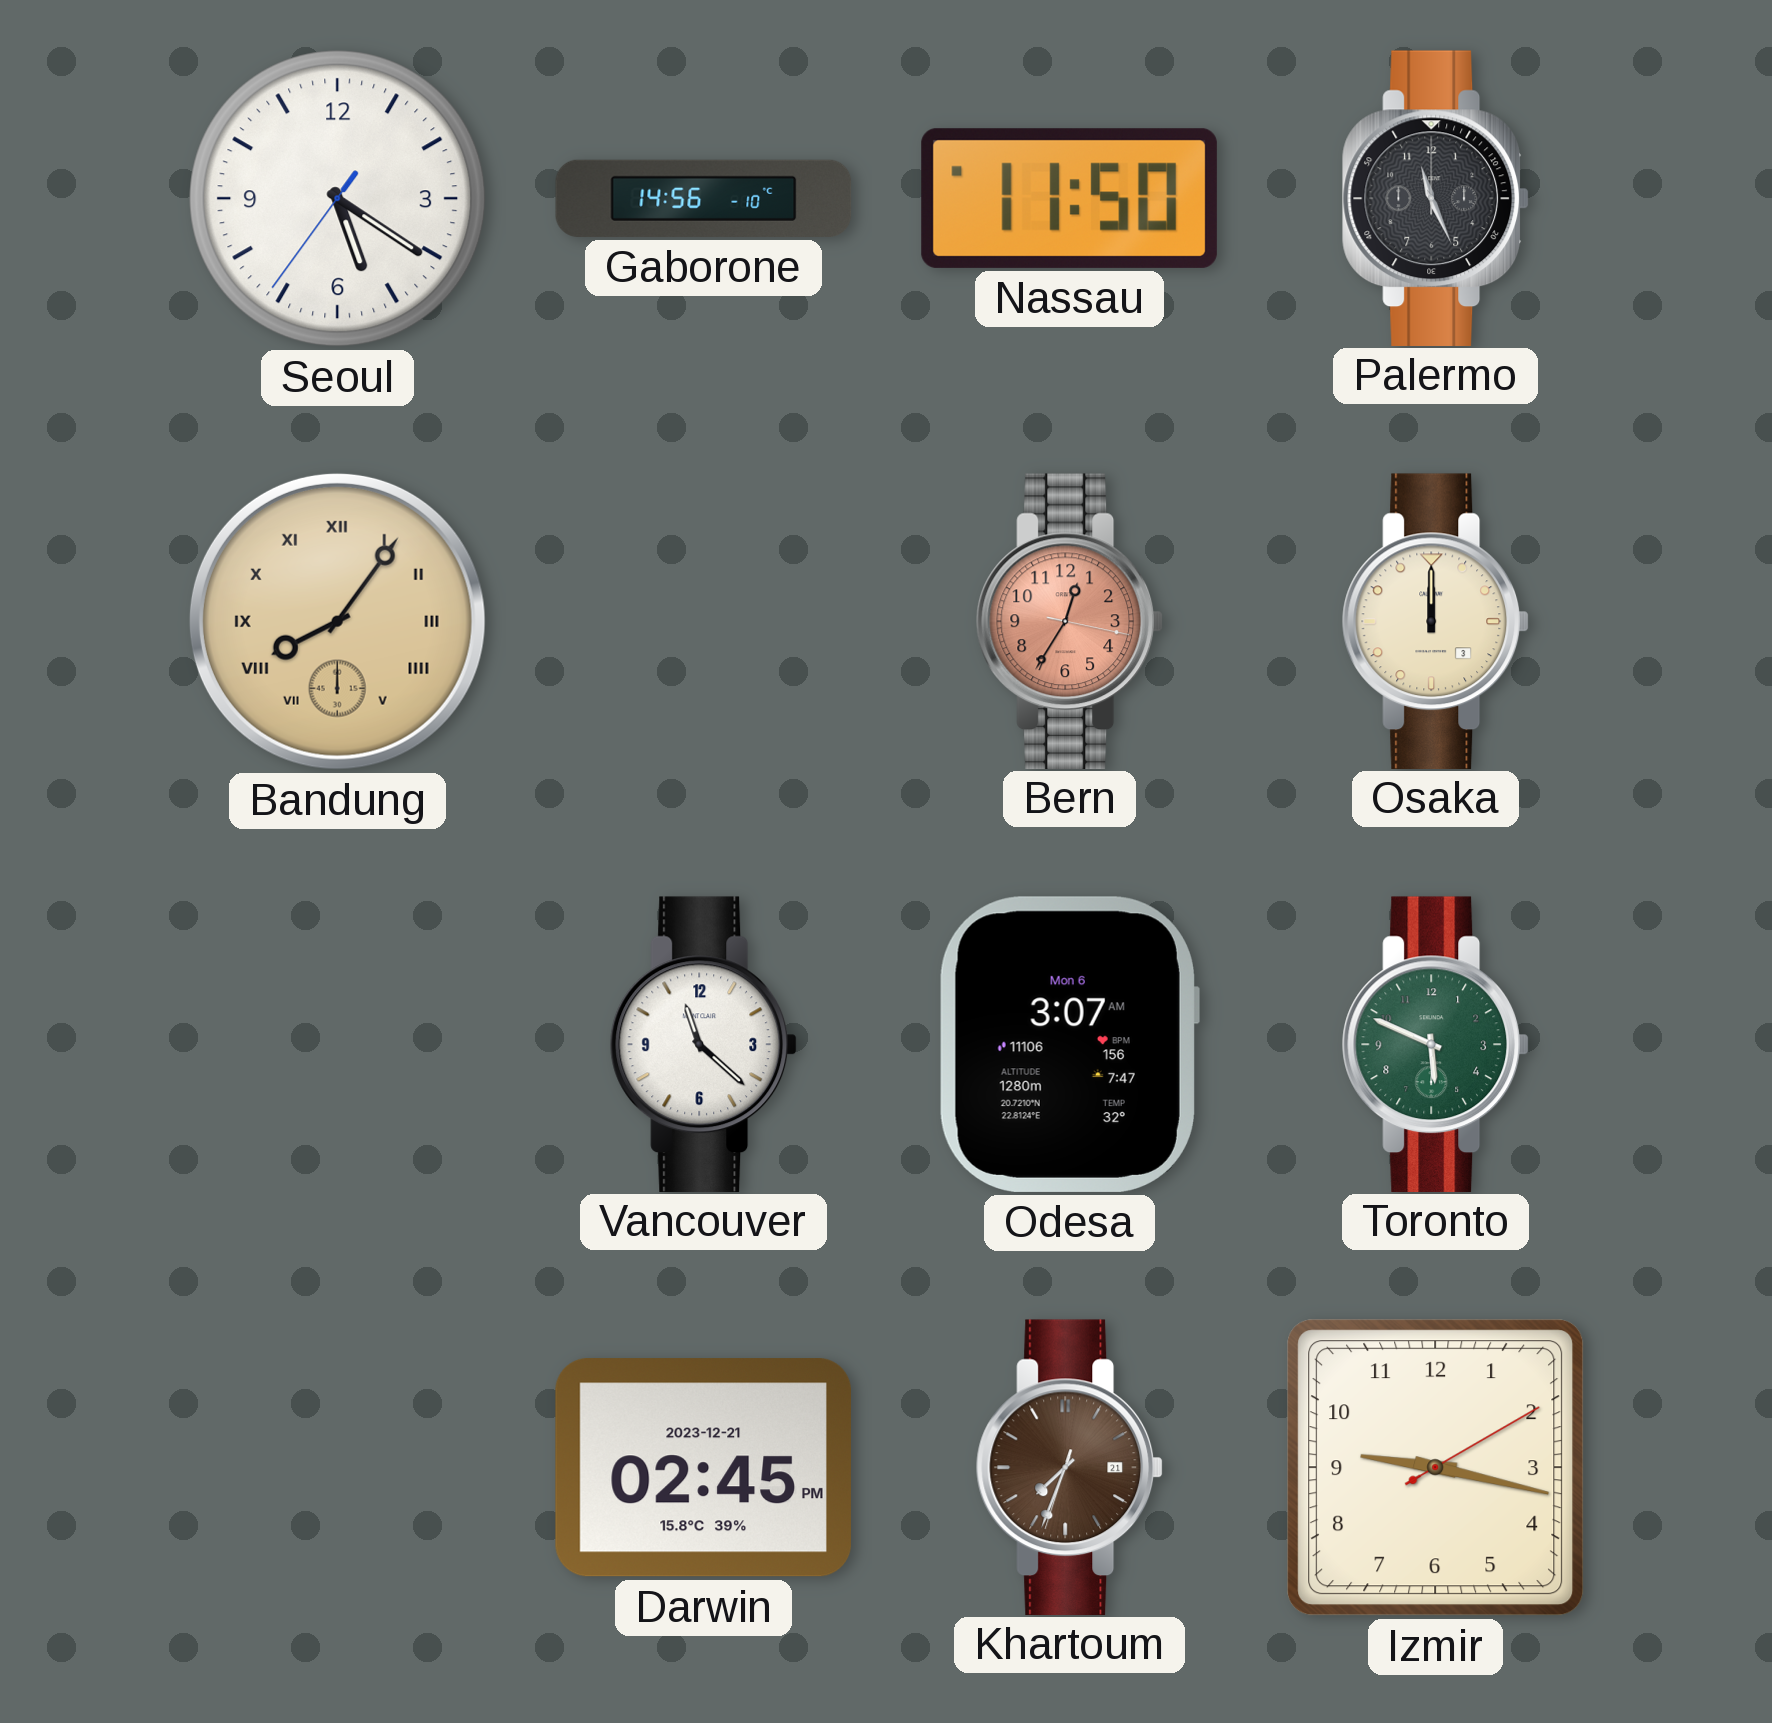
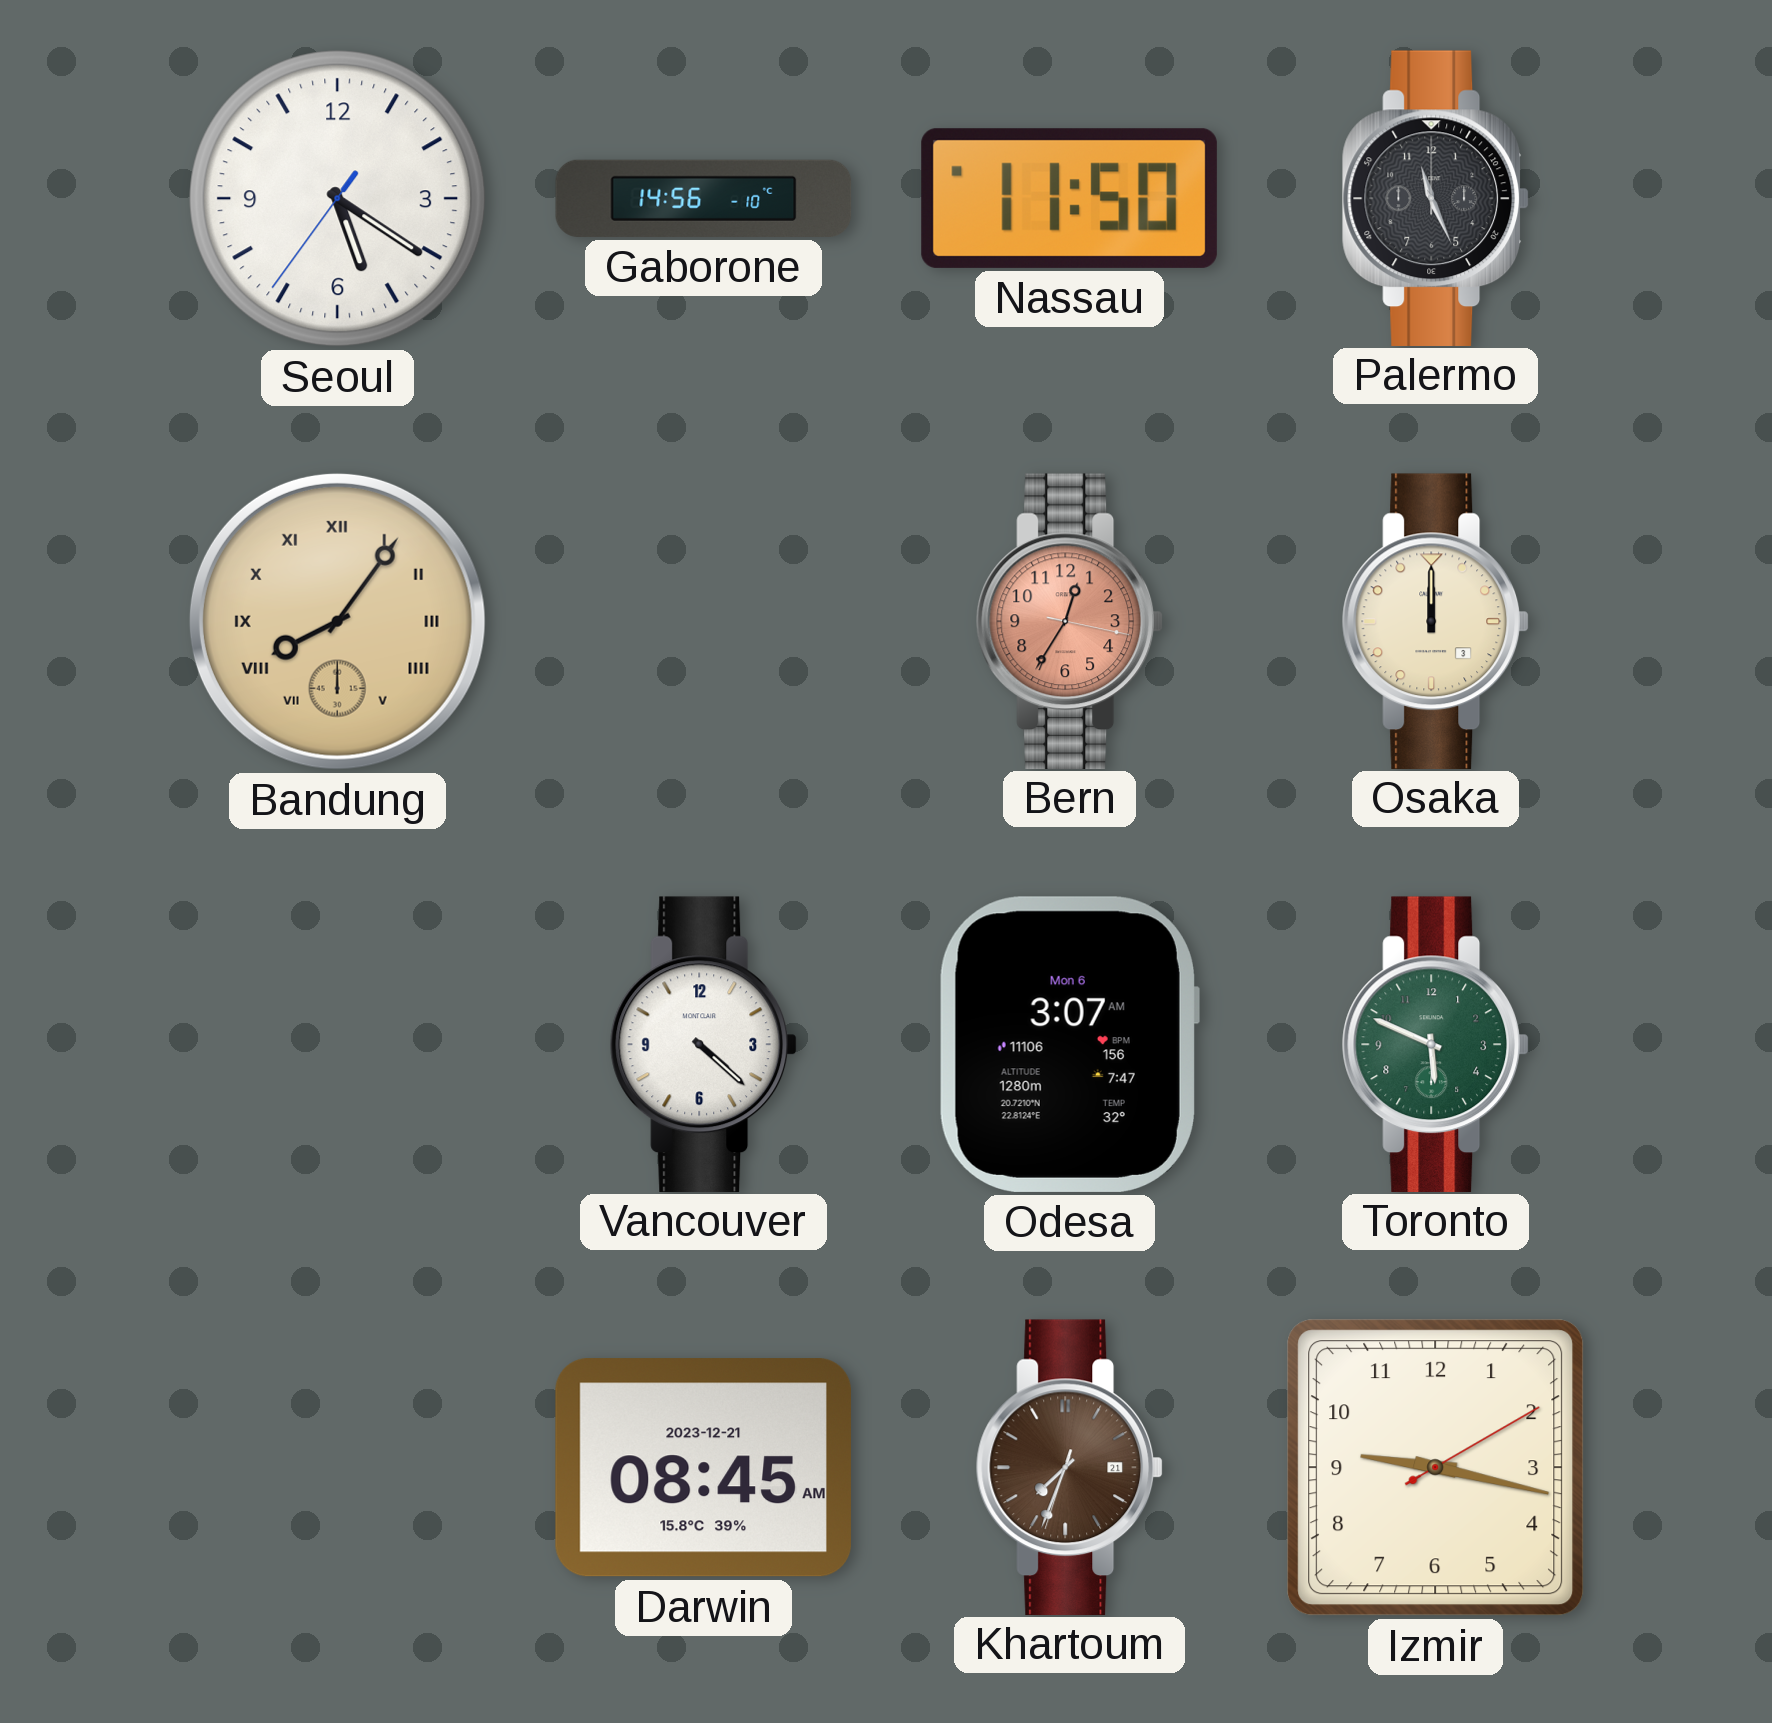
Vancouver: 11:22 -> 4:22 (704, 1044)
Darwin: 02:45 -> 08:45 (703, 1468)
